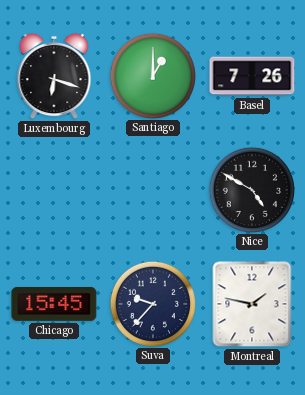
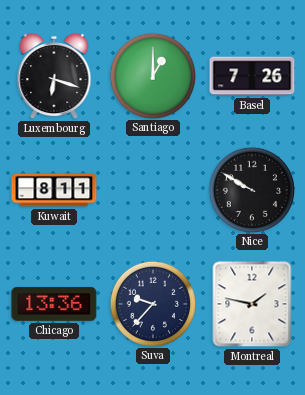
Kuwait: none -> 8:11 (54, 190)
Nice: 4:50 -> 9:50 (251, 189)
Chicago: 15:45 -> 13:36 (54, 304)
